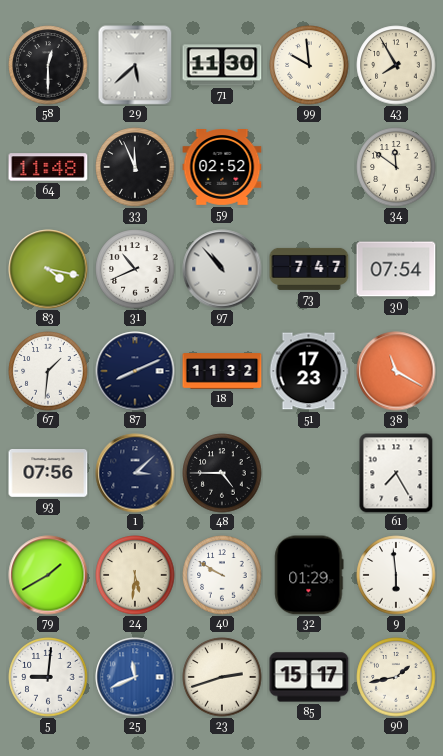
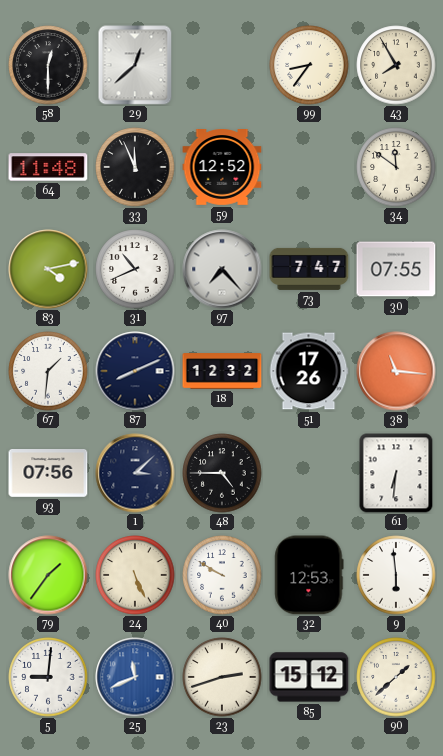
29: 5:38 -> 12:38 (135, 65)
71: 11:30 -> none (222, 65)
99: 9:59 -> 8:36 (309, 65)
59: 02:52 -> 12:52 (222, 168)
83: 4:17 -> 4:13 (48, 269)
97: 10:53 -> 7:23 (222, 269)
30: 07:54 -> 07:55 (396, 269)
18: 11:32 -> 12:32 (222, 371)
51: 17:23 -> 17:26 (309, 371)
38: 11:20 -> 11:16 (396, 371)
61: 7:25 -> 6:31 (396, 473)
79: 1:40 -> 1:36 (48, 575)
24: 5:31 -> 5:26 (135, 575)
32: 01:29 -> 12:53 (309, 575)
85: 15:17 -> 15:12 (309, 677)
90: 1:43 -> 1:38 (396, 677)
